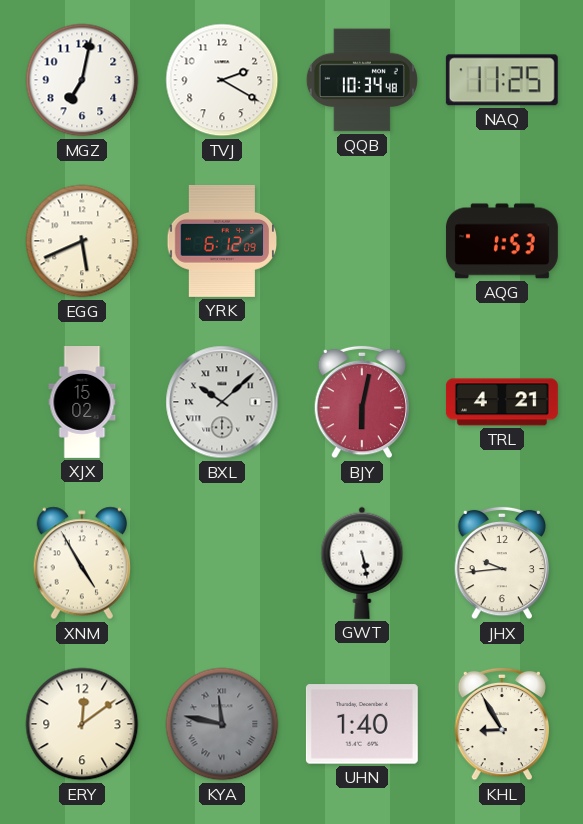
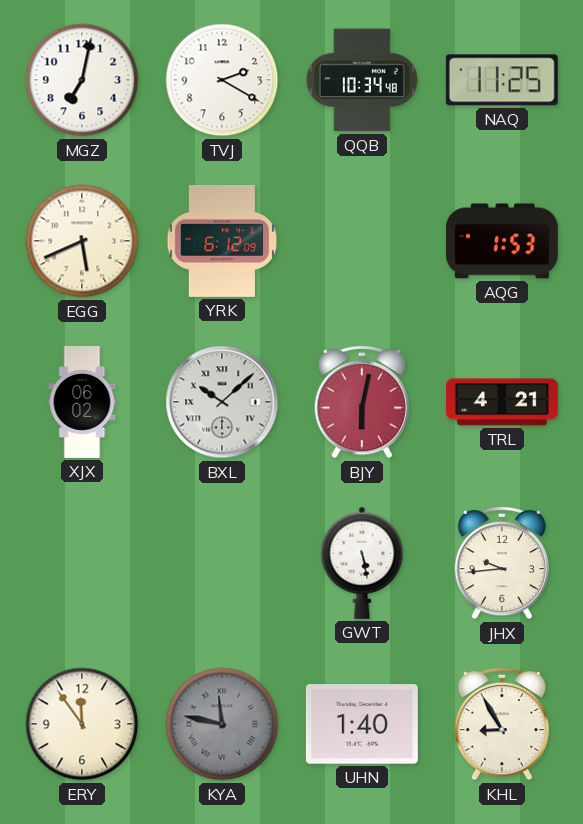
XJX: 15:02 -> 06:02 (82, 403)
XNM: 4:55 -> none (81, 563)
ERY: 12:09 -> 11:54 (82, 724)
